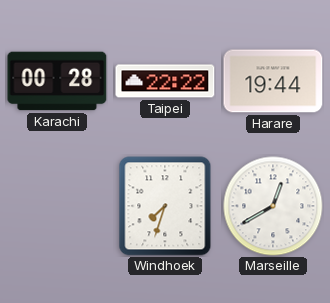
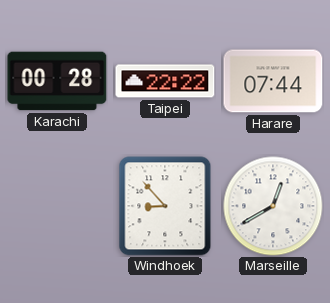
Harare: 19:44 -> 07:44 (273, 81)
Windhoek: 7:33 -> 8:53 (165, 206)
